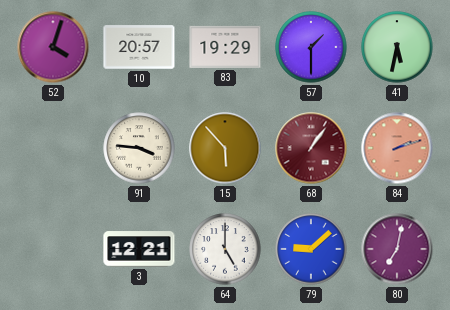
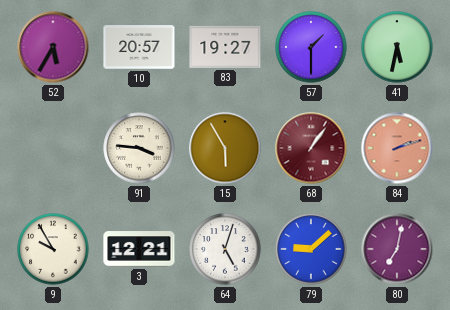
52: 4:03 -> 5:35 (53, 47)
83: 19:29 -> 19:27 (225, 47)
15: 5:53 -> 5:55 (225, 148)
9: none -> 9:55 (53, 249)
64: 5:00 -> 5:03 (225, 249)
